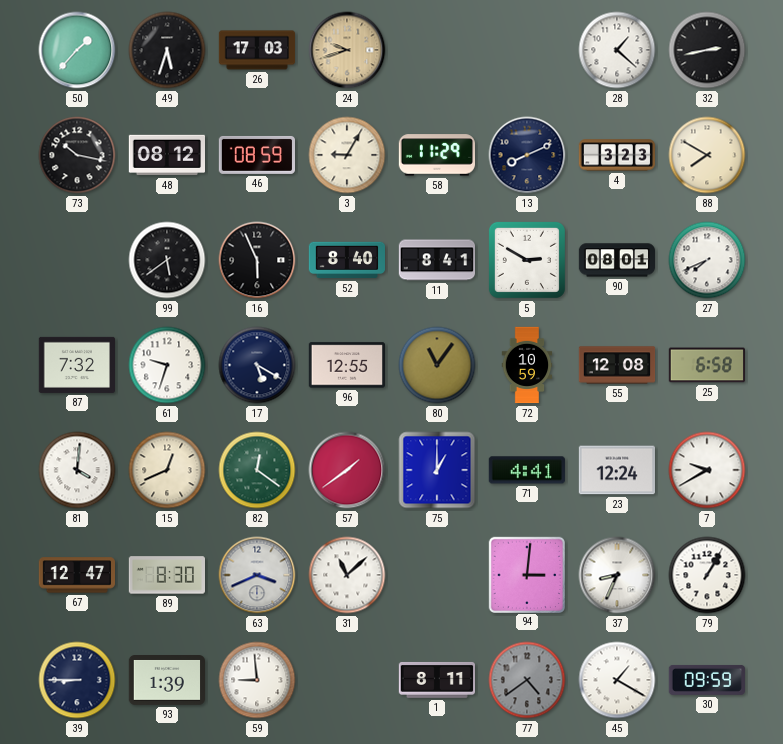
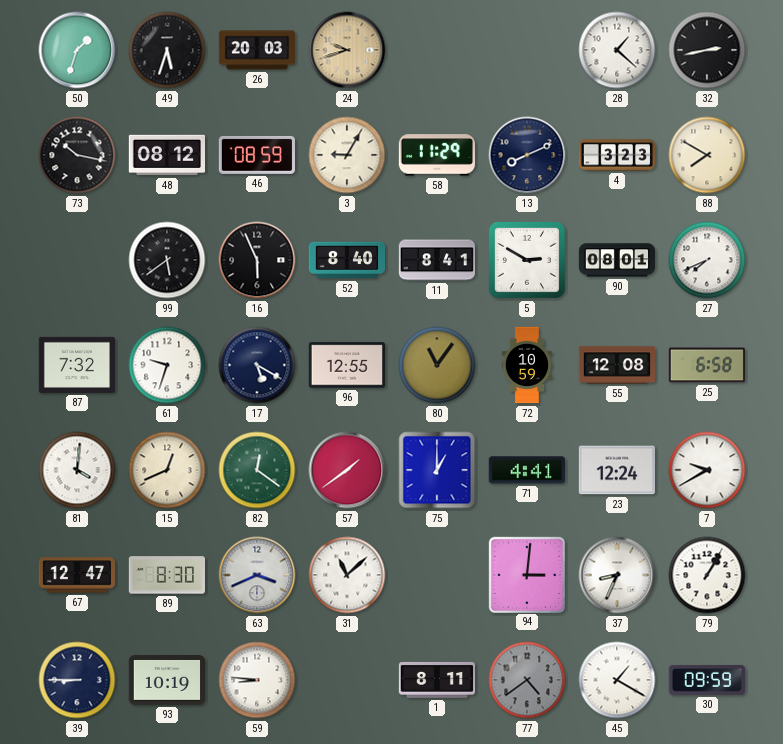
50: 1:37 -> 1:33 (77, 50)
26: 17:03 -> 20:03 (257, 50)
93: 1:39 -> 10:19 (166, 681)
59: 8:59 -> 8:46 (257, 680)
